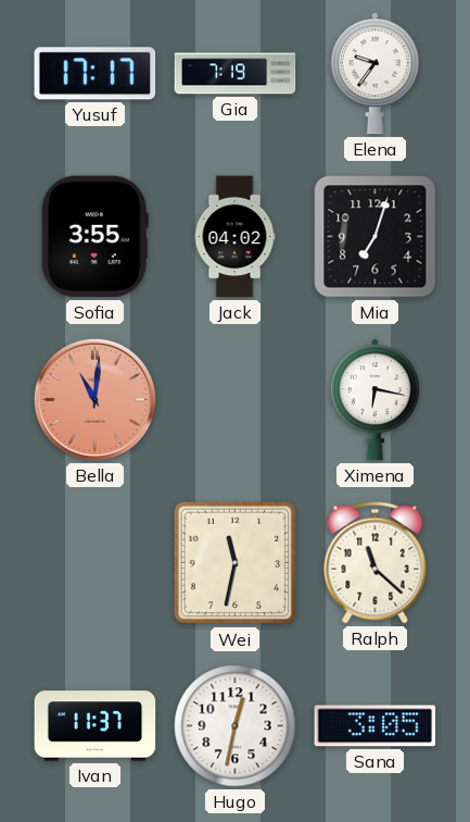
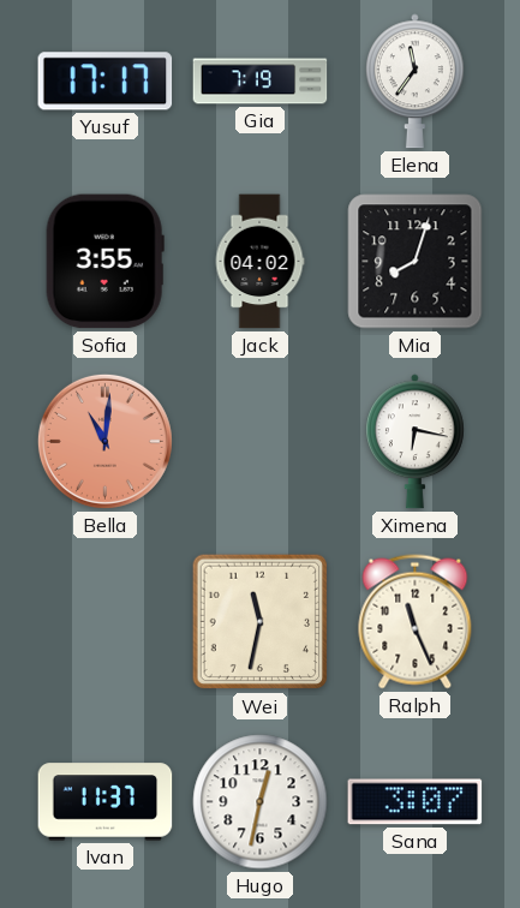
Elena: 9:36 -> 11:36 (414, 82)
Mia: 7:03 -> 8:03 (416, 262)
Ralph: 11:22 -> 11:26 (416, 622)
Sana: 3:05 -> 3:07 (416, 802)
